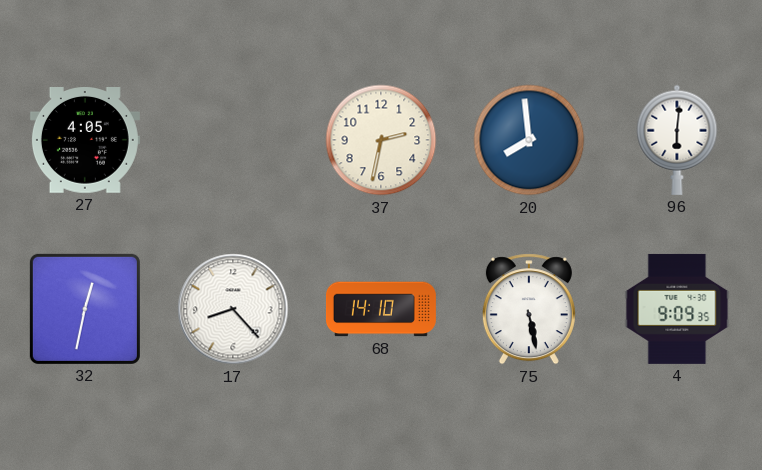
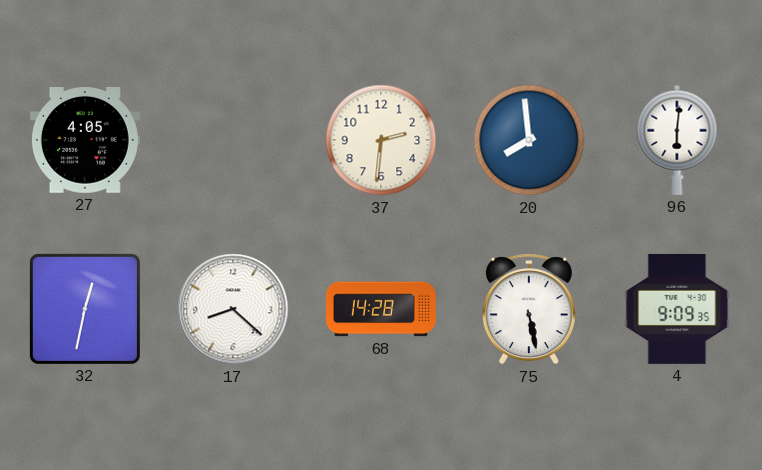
37: 2:32 -> 2:31 (381, 140)
17: 8:23 -> 8:22 (233, 309)
68: 14:10 -> 14:28 (381, 309)
